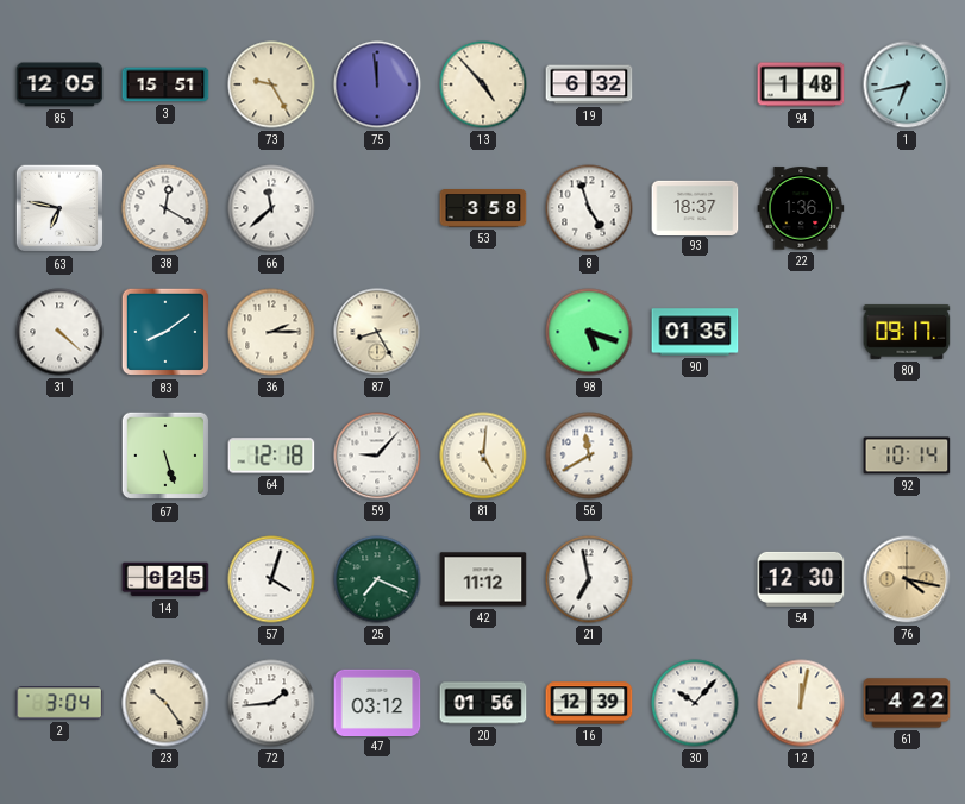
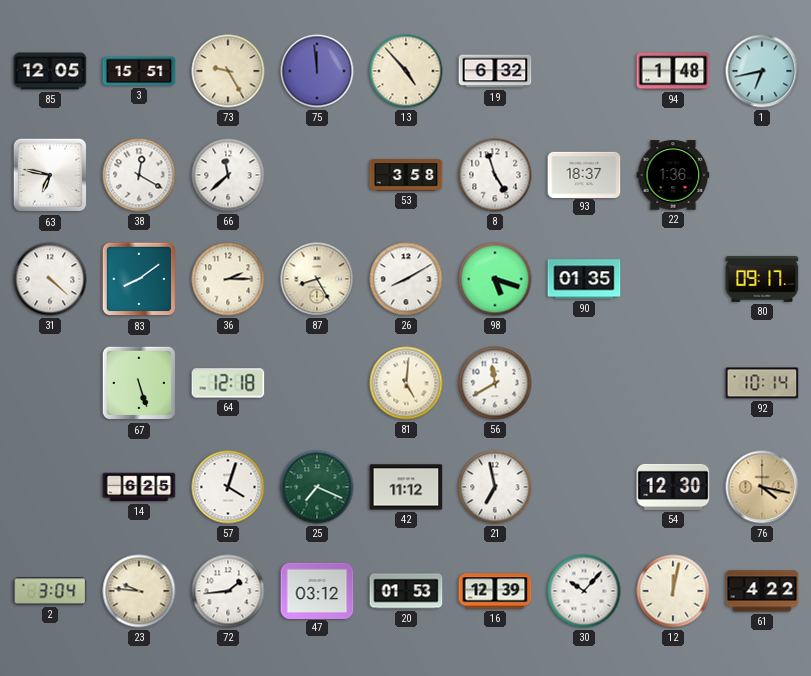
26: none -> 8:10 (406, 279)
59: 9:07 -> none (377, 456)
23: 10:24 -> 9:46 (139, 591)
20: 01:56 -> 01:53 (406, 591)
